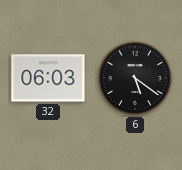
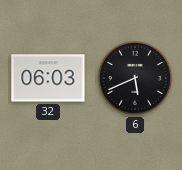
6: 5:21 -> 5:41 (136, 79)
